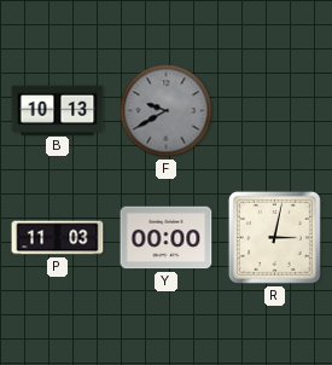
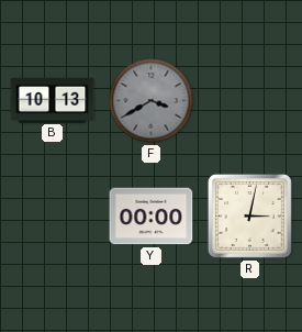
F: 9:40 -> 3:40 (152, 101)
P: 11:03 -> none (58, 238)
